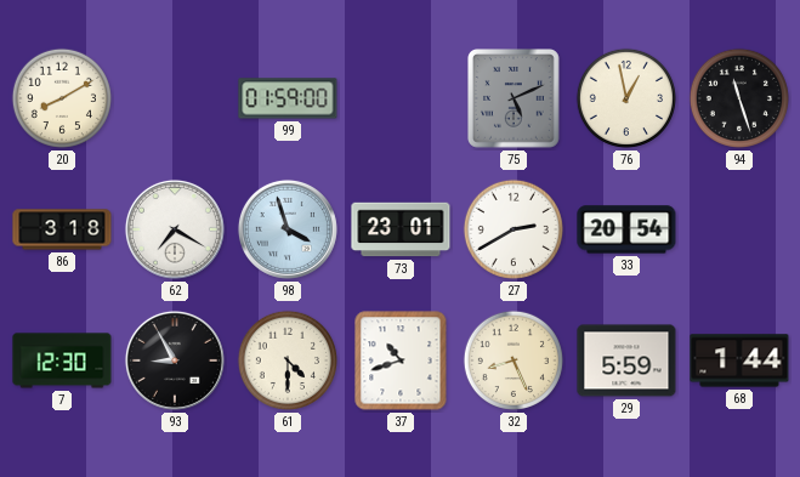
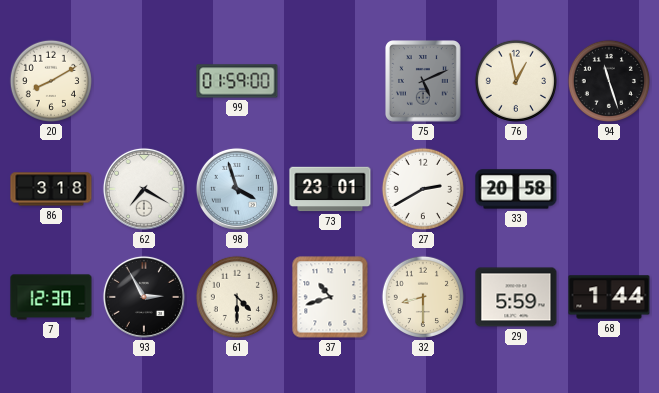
33: 20:54 -> 20:58 (516, 189)
93: 8:55 -> 2:55 (144, 297)
32: 8:26 -> 8:30 (423, 297)
